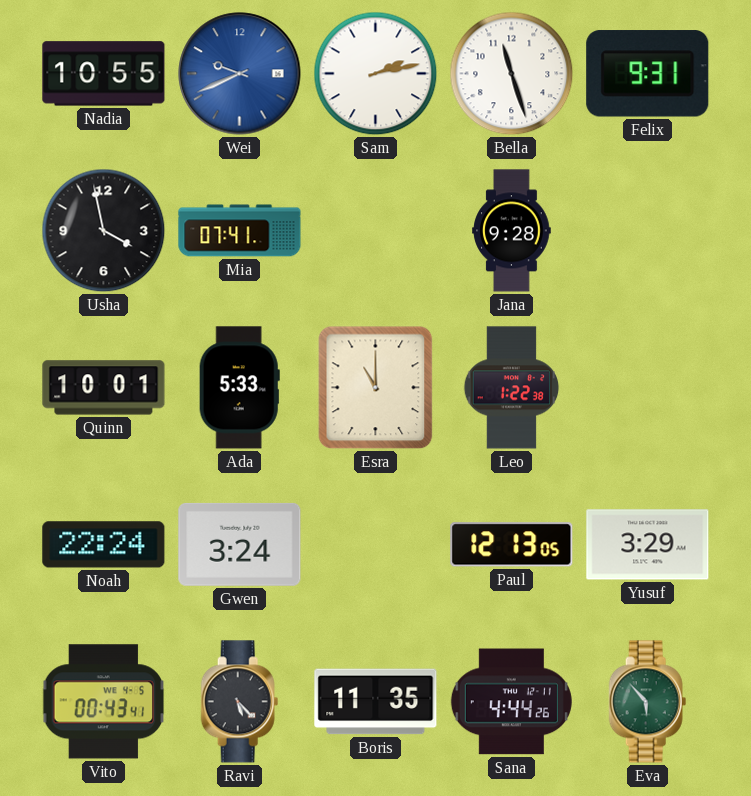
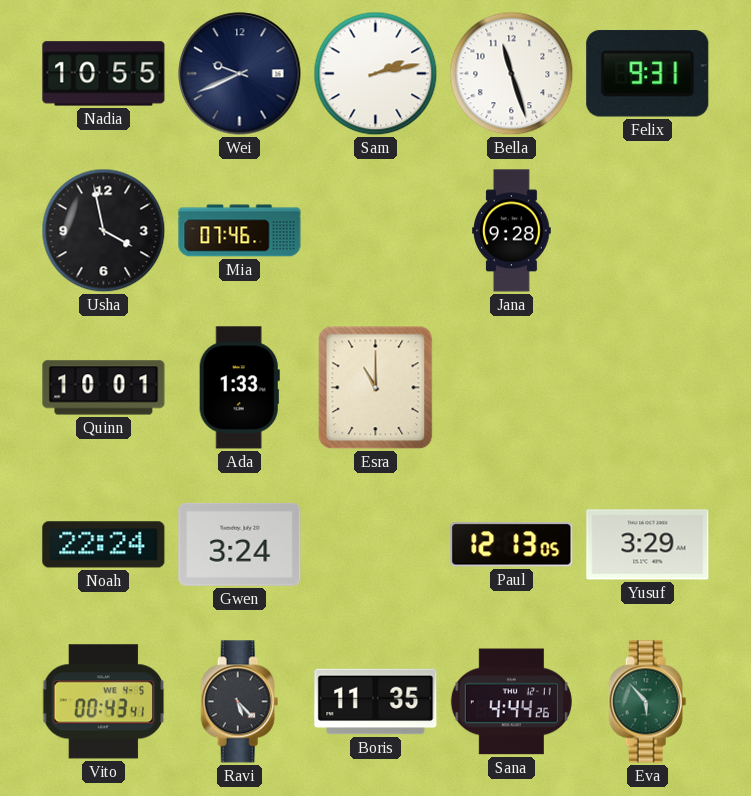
Wei dial: blue -> navy (240, 74)
Mia: 07:41 -> 07:46 (240, 231)
Ada: 5:33 -> 1:33 (239, 388)
Leo: 1:22 -> none (512, 388)
